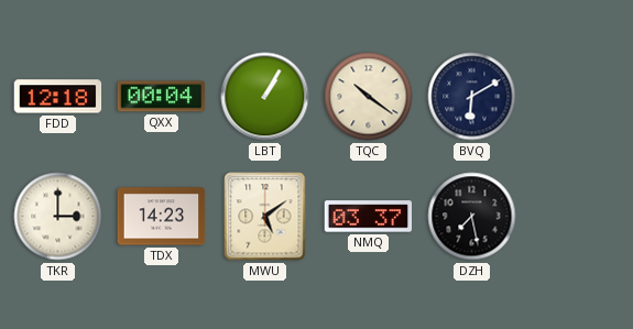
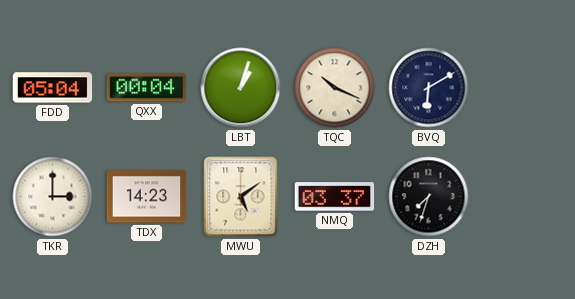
FDD: 12:18 -> 05:04 (53, 88)
LBT: 1:05 -> 1:03 (241, 88)
TQC: 10:21 -> 10:19 (335, 88)
DZH: 7:28 -> 7:33 (429, 197)
